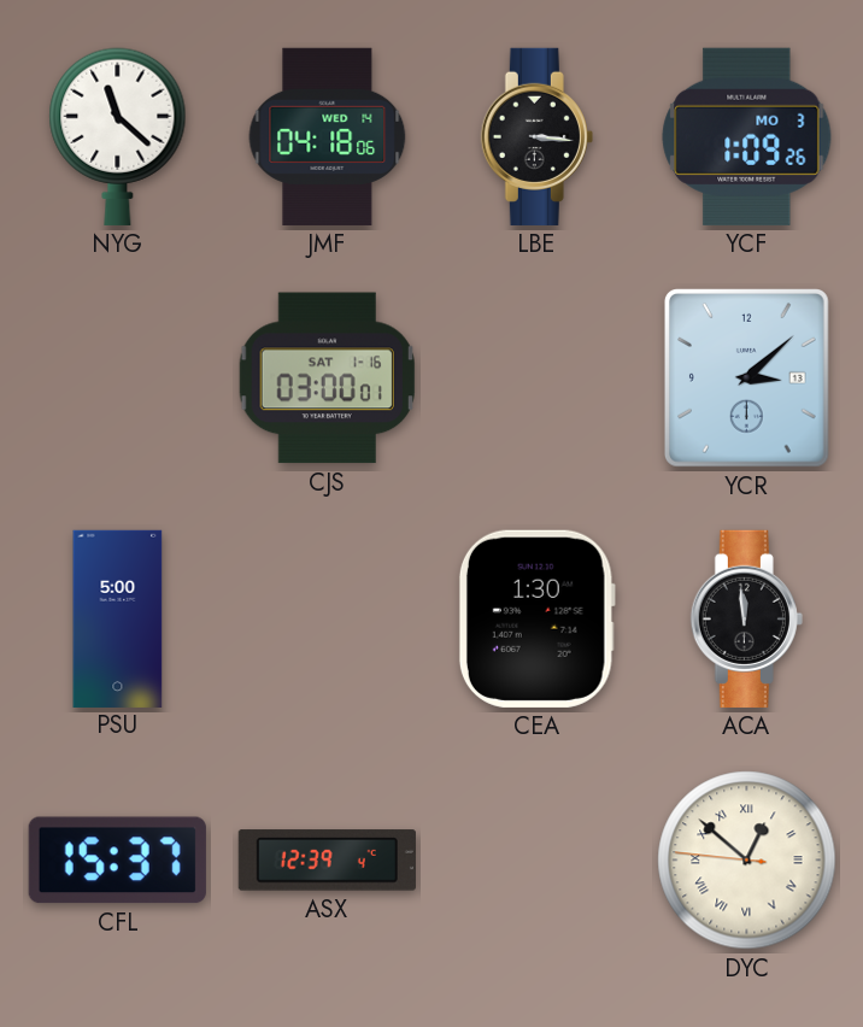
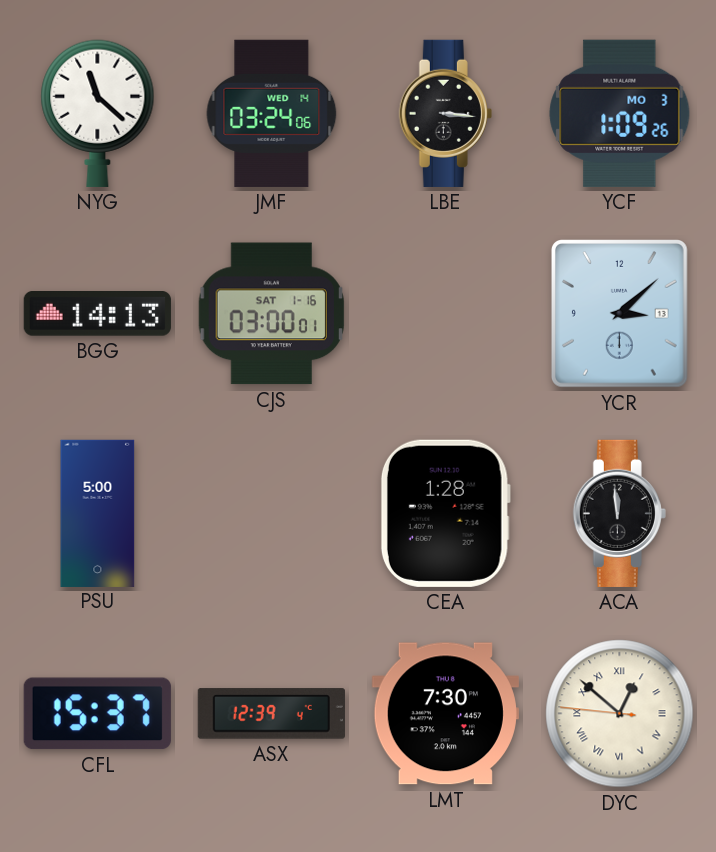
JMF: 04:18 -> 03:24 (272, 113)
BGG: none -> 14:13 (97, 314)
CEA: 1:30 -> 1:28 (445, 513)
LMT: none -> 7:30 (445, 714)
